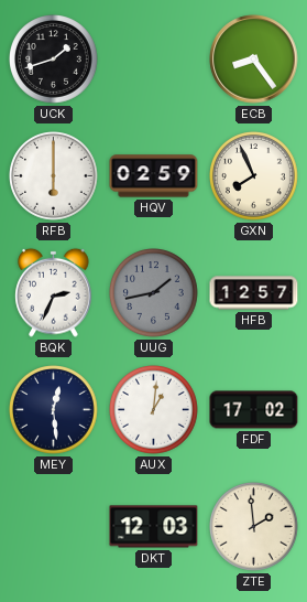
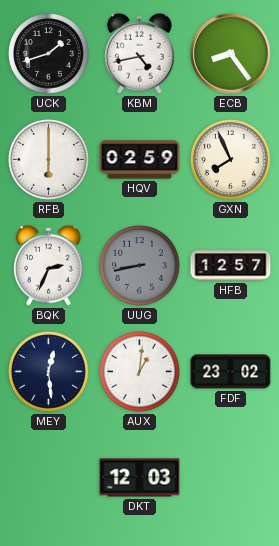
KBM: none -> 4:43 (140, 53)
UUG: 1:43 -> 8:43 (140, 266)
FDF: 17:02 -> 23:02 (231, 372)
ZTE: 1:59 -> none (254, 527)
